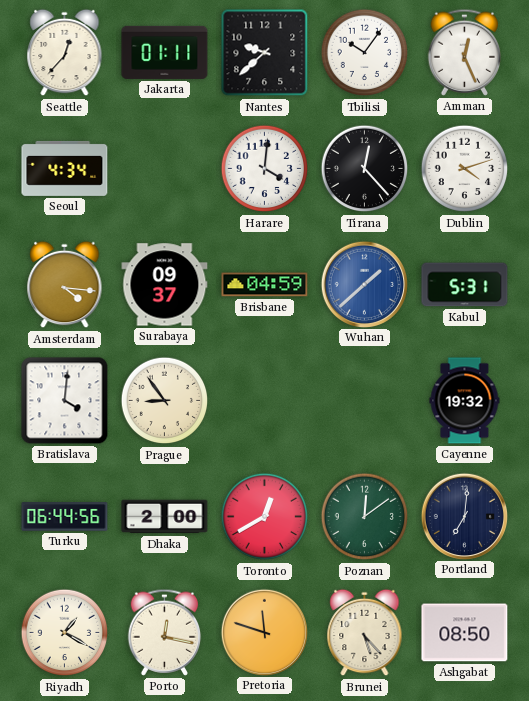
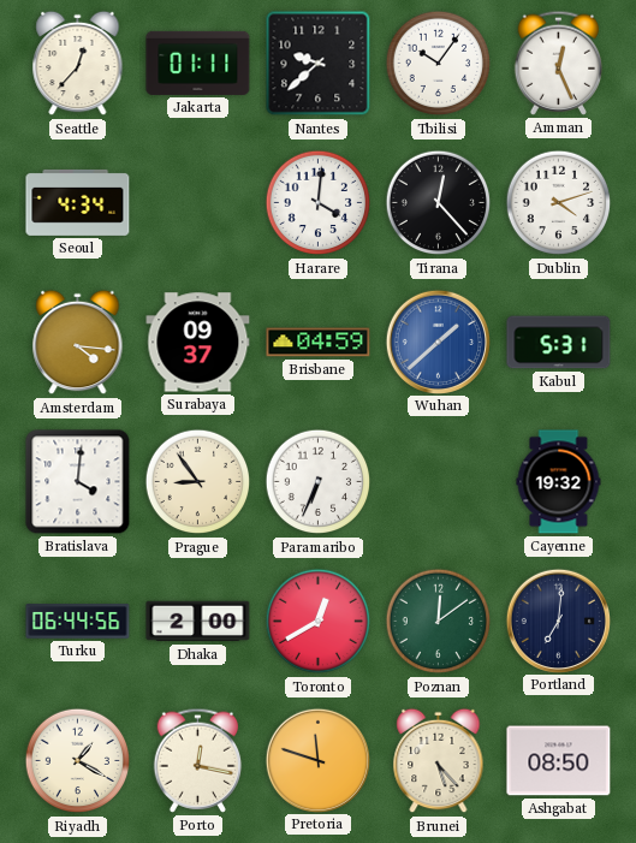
Paramaribo: none -> 6:34 (319, 482)
